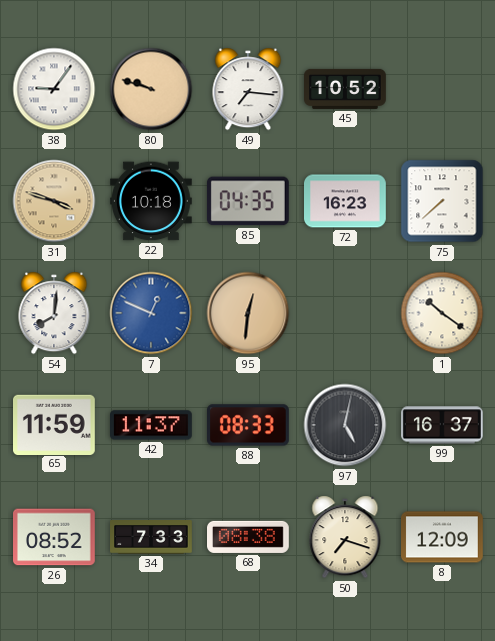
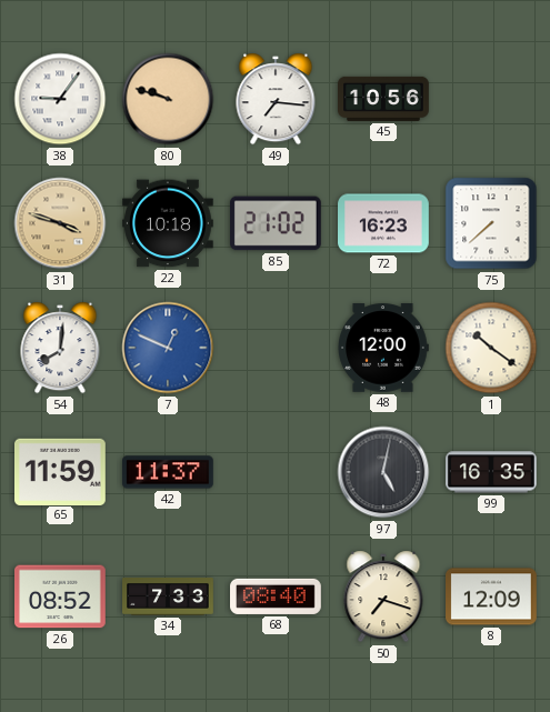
45: 10:52 -> 10:56 (383, 99)
85: 04:35 -> 21:02 (276, 223)
95: 12:31 -> none (248, 313)
48: none -> 12:00 (383, 348)
88: 08:33 -> none (249, 425)
99: 16:37 -> 16:35 (492, 472)
68: 08:38 -> 08:40 (277, 596)
